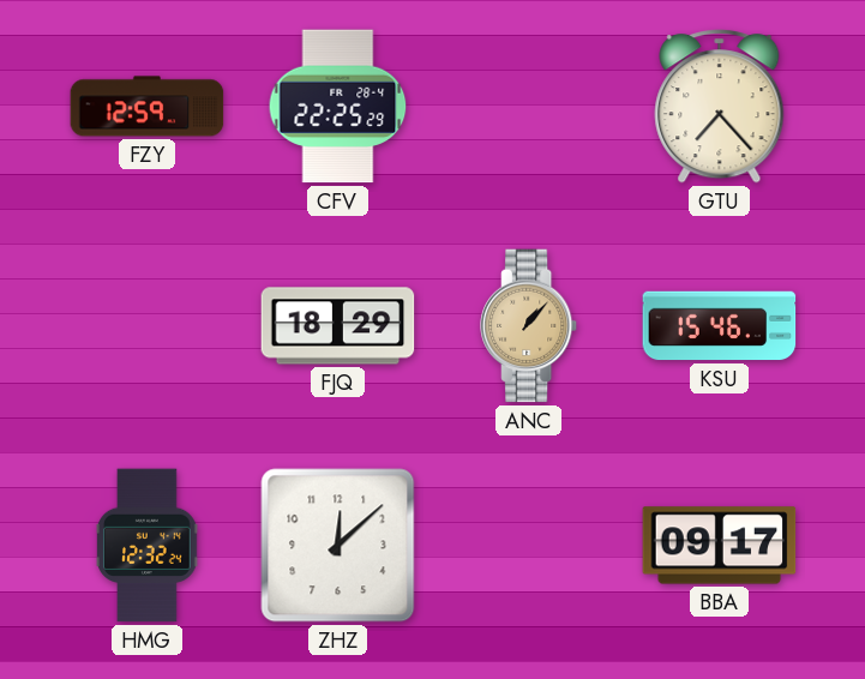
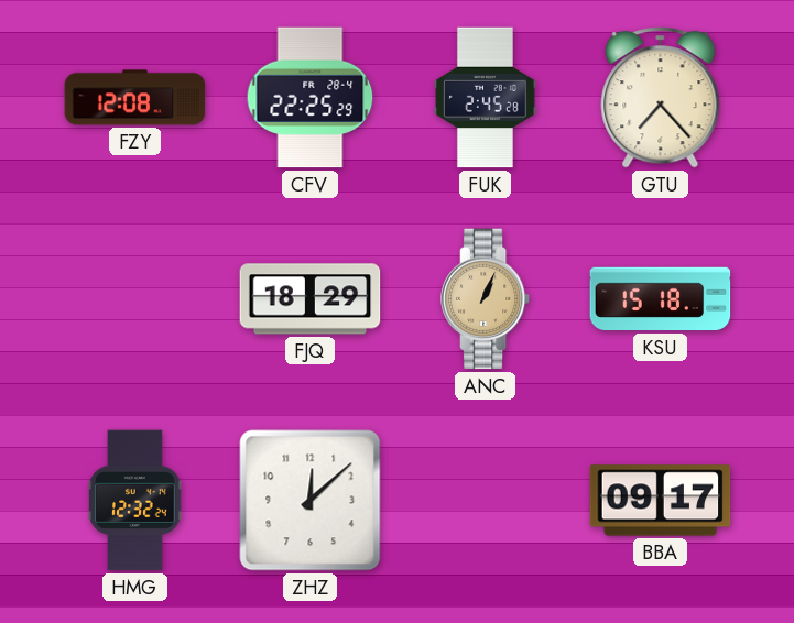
FZY: 12:59 -> 12:08 (135, 98)
FUK: none -> 2:45 (486, 98)
ANC: 1:07 -> 1:04 (487, 299)
KSU: 15:46 -> 15:18 (661, 299)
